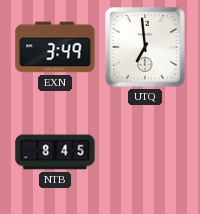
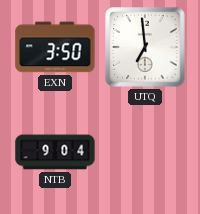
EXN: 3:49 -> 3:50 (55, 47)
NTB: 8:45 -> 9:04 (55, 152)
